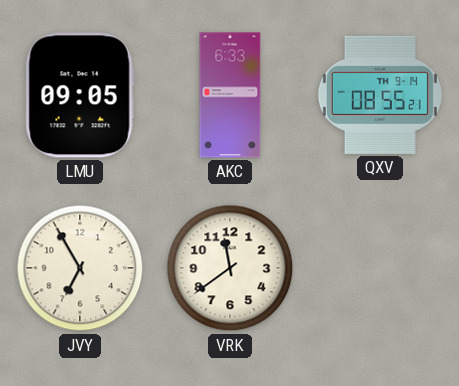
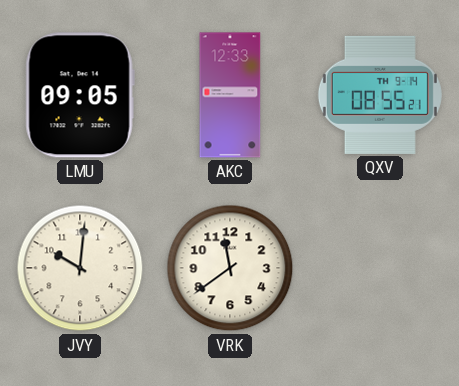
AKC: 6:33 -> 12:33 (230, 95)
JVY: 6:55 -> 10:01 (80, 268)
